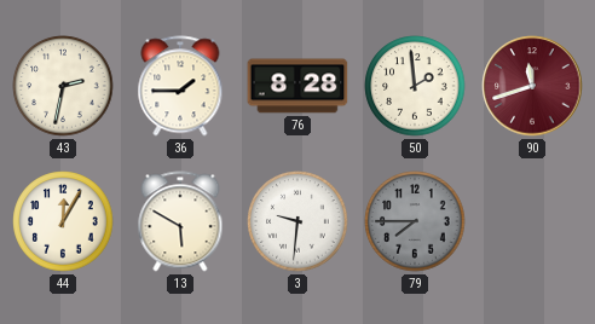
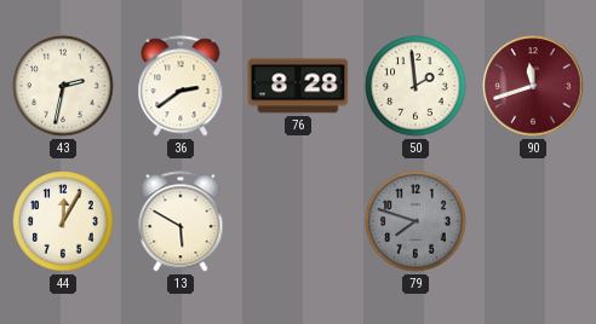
36: 1:45 -> 2:39 (180, 86)
3: 9:31 -> none (297, 221)
79: 7:45 -> 7:48 (416, 221)
